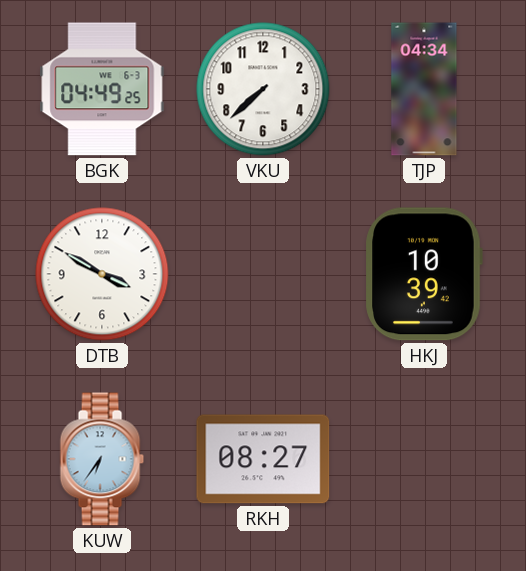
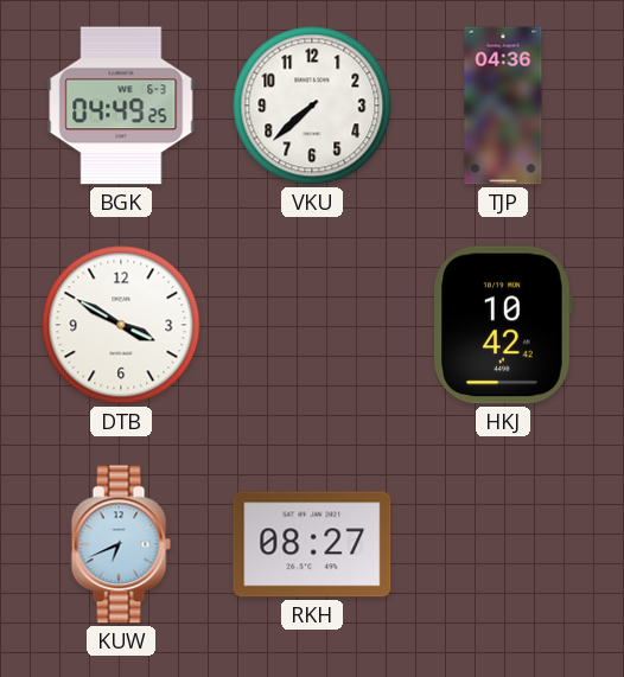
TJP: 04:34 -> 04:36 (503, 106)
HKJ: 10:39 -> 10:42 (503, 325)
KUW: 6:36 -> 6:41 (121, 544)
